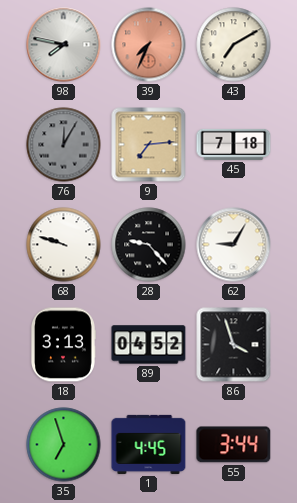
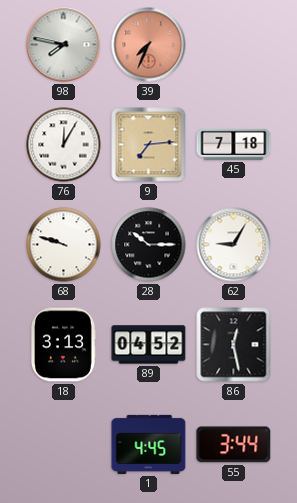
43: 7:10 -> none (234, 45)
76 dial: grey -> white (64, 145)
28: 9:23 -> 10:15 (149, 245)
86: 3:57 -> 12:28 (234, 345)
35: 6:57 -> none (64, 445)
